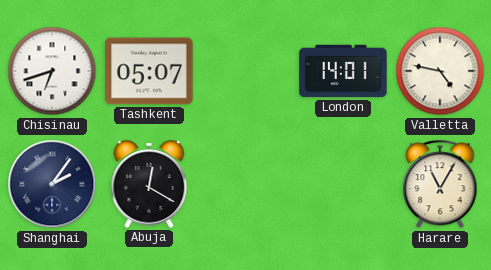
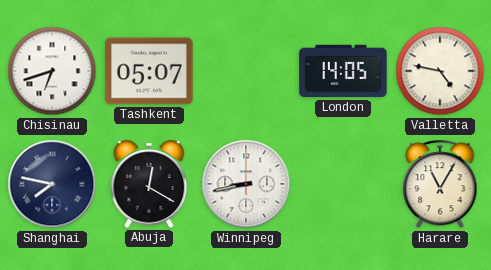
London: 14:01 -> 14:05 (343, 71)
Shanghai: 2:06 -> 7:47 (52, 184)
Winnipeg: none -> 8:43 (246, 184)
